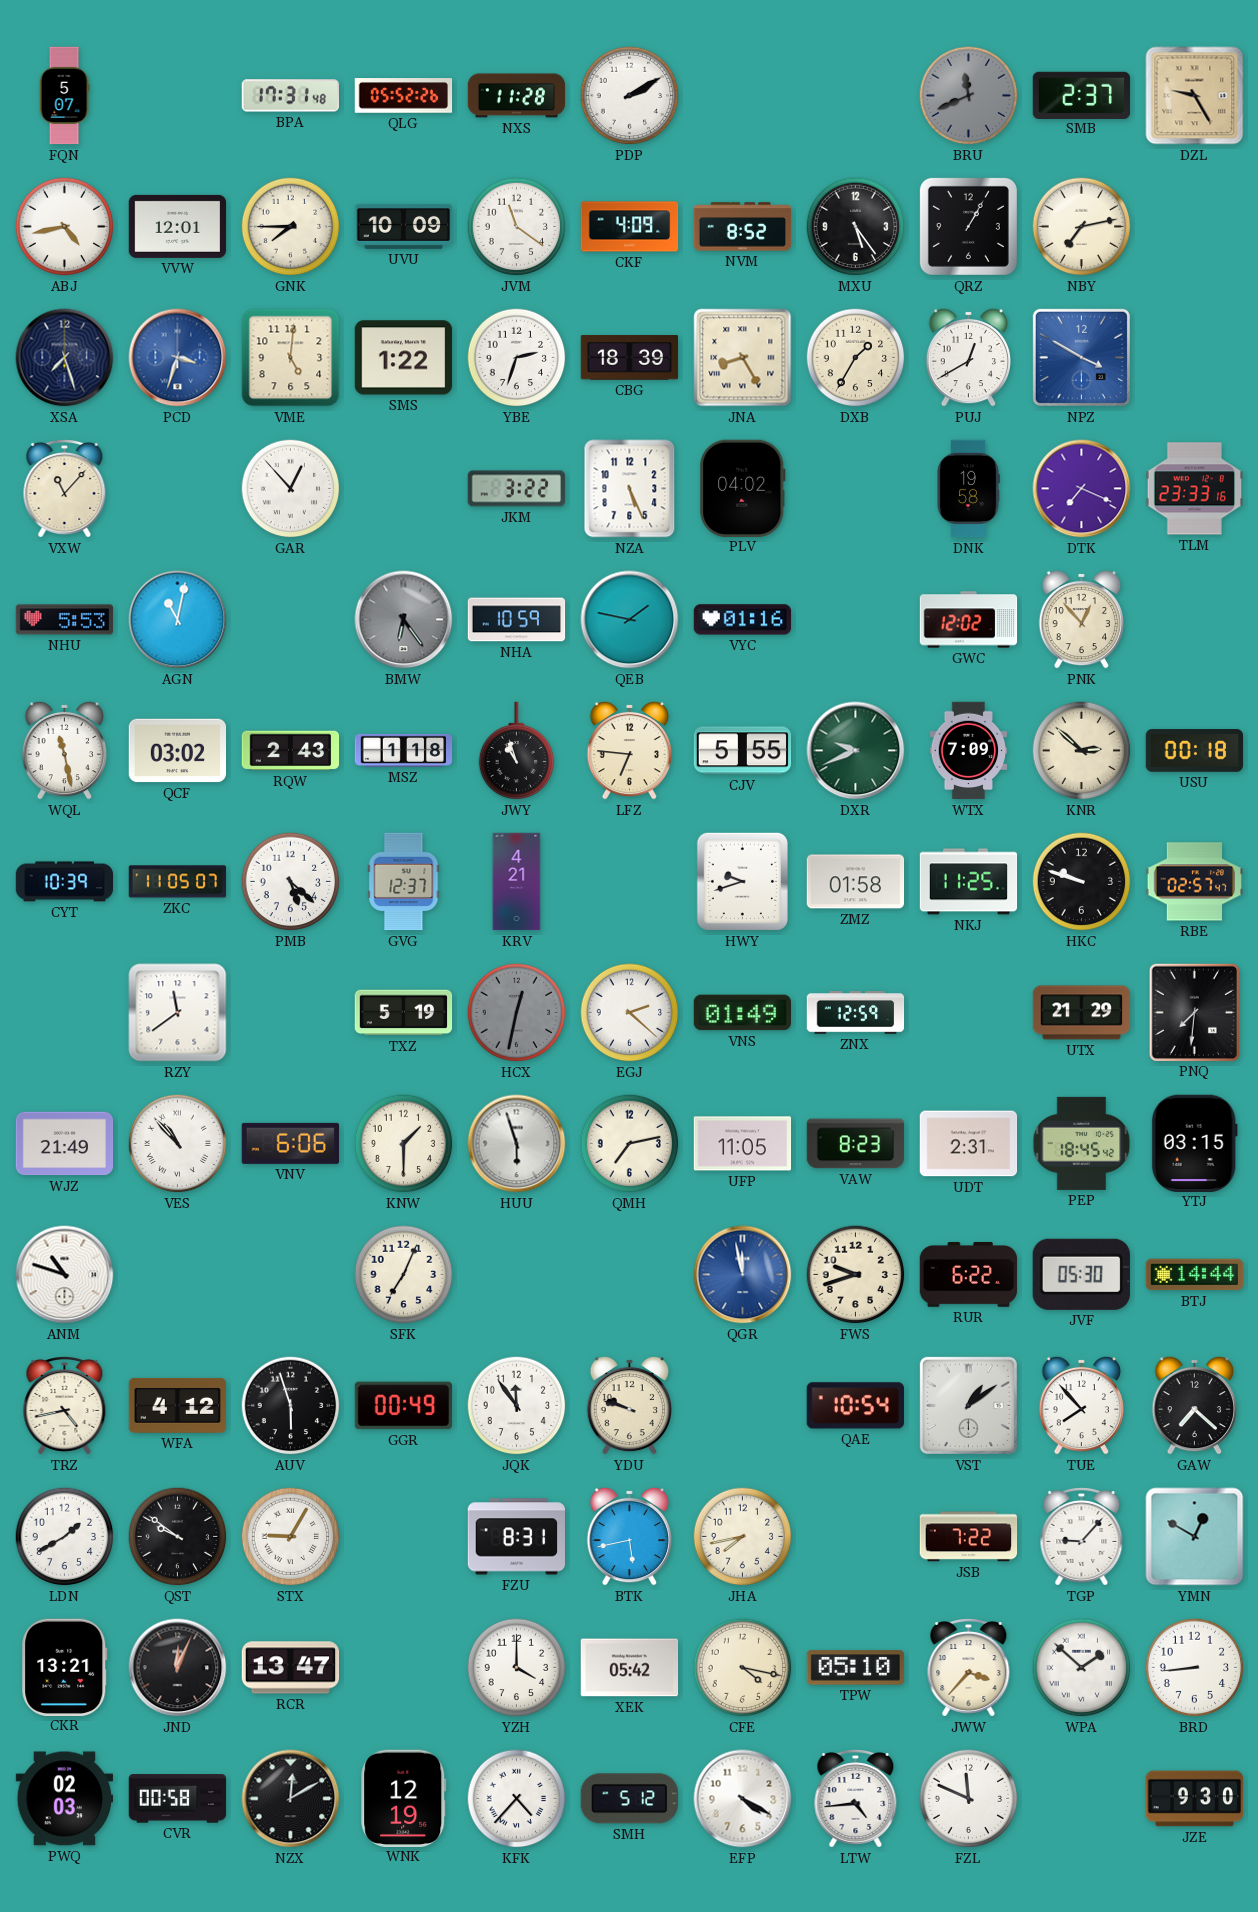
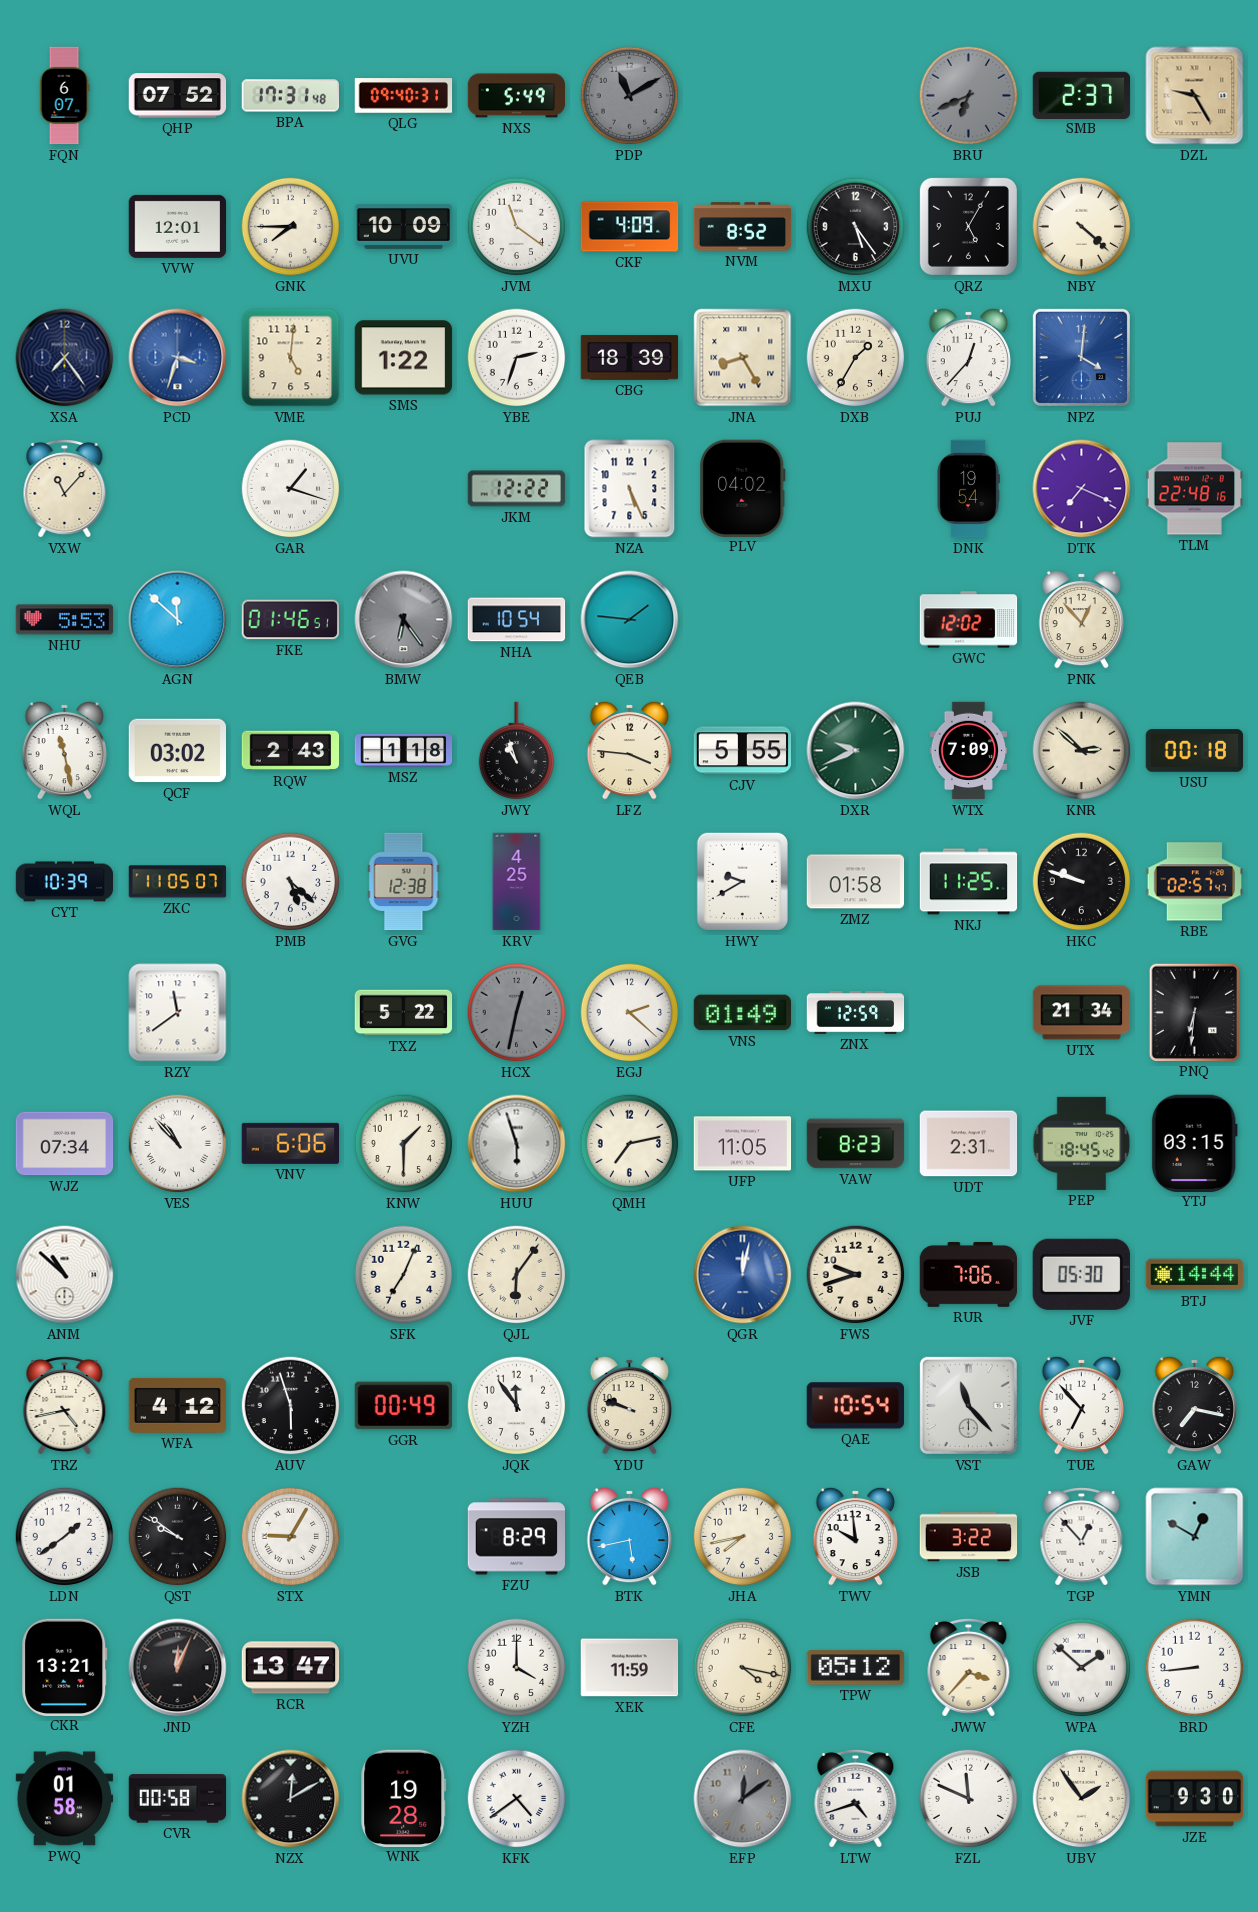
FQN: 5:07 -> 6:07 (64, 96)
QHP: none -> 07:52 (178, 96)
QLG: 05:52 -> 09:40 (404, 96)
NXS: 11:28 -> 5:49 (517, 96)
PDP: 2:10 -> 11:10 (630, 96)
PDP dial: white -> grey (630, 96)
BRU: 11:41 -> 6:41 (969, 96)
ABJ: 4:43 -> none (65, 227)
QRZ: 1:05 -> 5:05 (968, 226)
NBY: 7:13 -> 4:22 (1082, 227)
XSA: 7:27 -> 7:24 (65, 358)
PUJ: 12:40 -> 12:37 (968, 357)
NPZ: 3:50 -> 4:01 (1081, 357)
GAR: 12:53 -> 1:18 (291, 489)
JKM: 3:22 -> 12:22 (517, 489)
DNK: 19:58 -> 19:54 (968, 489)
TLM: 23:33 -> 22:48 (1195, 489)
AGN: 11:02 -> 11:52 (178, 620)
FKE: none -> 01:46 (290, 620)
NHA: 10:59 -> 10:54 (517, 620)
QEB: 1:47 -> 1:46 (630, 620)
VYC: 01:16 -> none (743, 620)
LFZ: 6:46 -> 3:46 (629, 750)
GVG: 12:37 -> 12:38 (404, 882)
KRV: 4:21 -> 4:25 (517, 882)
HWY: 9:42 -> 9:40 (742, 881)
TXZ: 5:19 -> 5:22 (404, 1013)
UTX: 21:29 -> 21:34 (1082, 1013)
PNQ: 7:31 -> 6:31 (1194, 1012)
WJZ: 21:49 -> 07:34 (65, 1144)
ANM: 10:48 -> 10:52 (65, 1275)
QJL: none -> 6:06 (517, 1275)
QGR: 11:58 -> 12:02 (743, 1275)
RUR: 6:22 -> 7:06 (969, 1274)
VST: 1:09 -> 11:23 (968, 1405)
TUE: 7:53 -> 6:53 (1081, 1405)
GAW: 7:22 -> 7:17 (1194, 1405)
LDN: 1:40 -> 1:39 (65, 1537)
FZU: 8:31 -> 8:29 (516, 1537)
TWV: none -> 9:59 (855, 1536)
JSB: 7:22 -> 3:22 (969, 1537)
TGP: 9:07 -> 12:53 (1082, 1537)
XEK: 05:42 -> 11:59 (630, 1668)
TPW: 05:10 -> 05:12 (856, 1668)
PWQ: 02:03 -> 01:58 (65, 1799)
WNK: 12:19 -> 19:28 (404, 1798)
KFK: 4:37 -> 4:39 (517, 1799)
SMH: 5:12 -> none (629, 1799)
EFP: 4:20 -> 12:09 (743, 1799)
EFP dial: white -> grey (743, 1799)
LTW: 4:44 -> 4:42 (856, 1799)
UBV: none -> 1:54 (1082, 1799)
